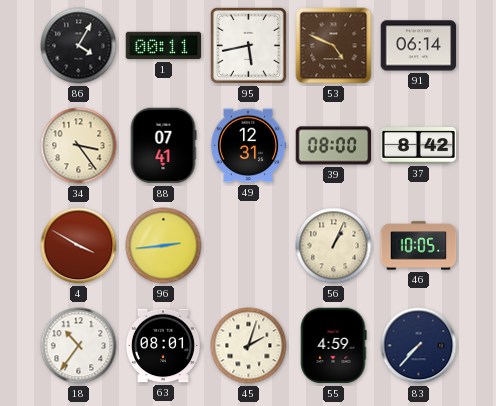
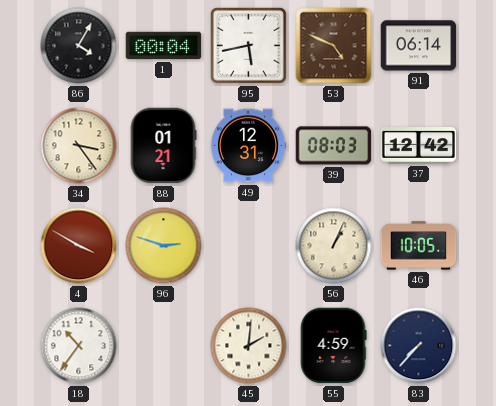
1: 00:11 -> 00:04 (164, 46)
88: 07:41 -> 01:21 (163, 146)
39: 08:00 -> 08:03 (334, 146)
37: 8:42 -> 12:42 (419, 146)
96: 2:44 -> 2:48 (164, 246)
63: 08:01 -> none (163, 346)
45: 2:03 -> 2:01 (249, 346)
